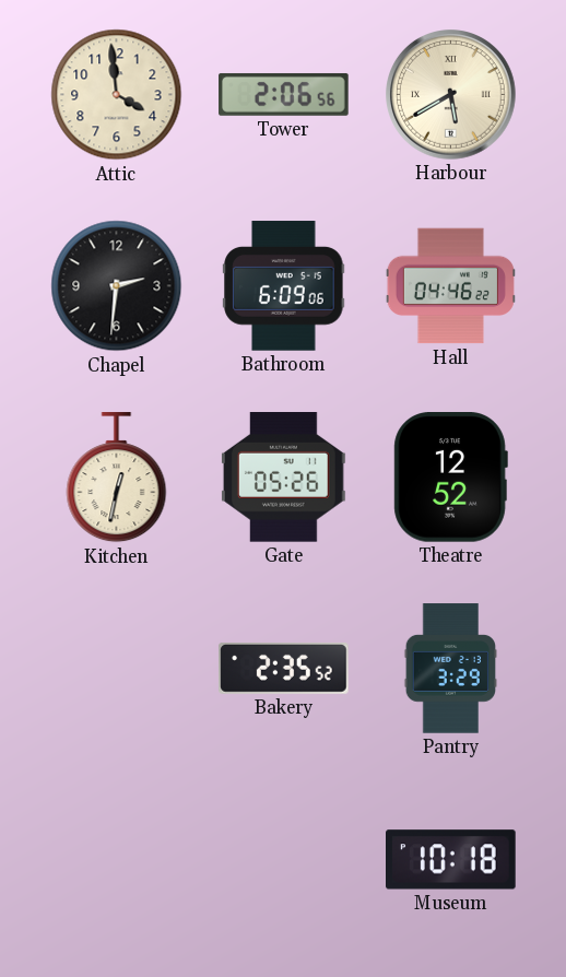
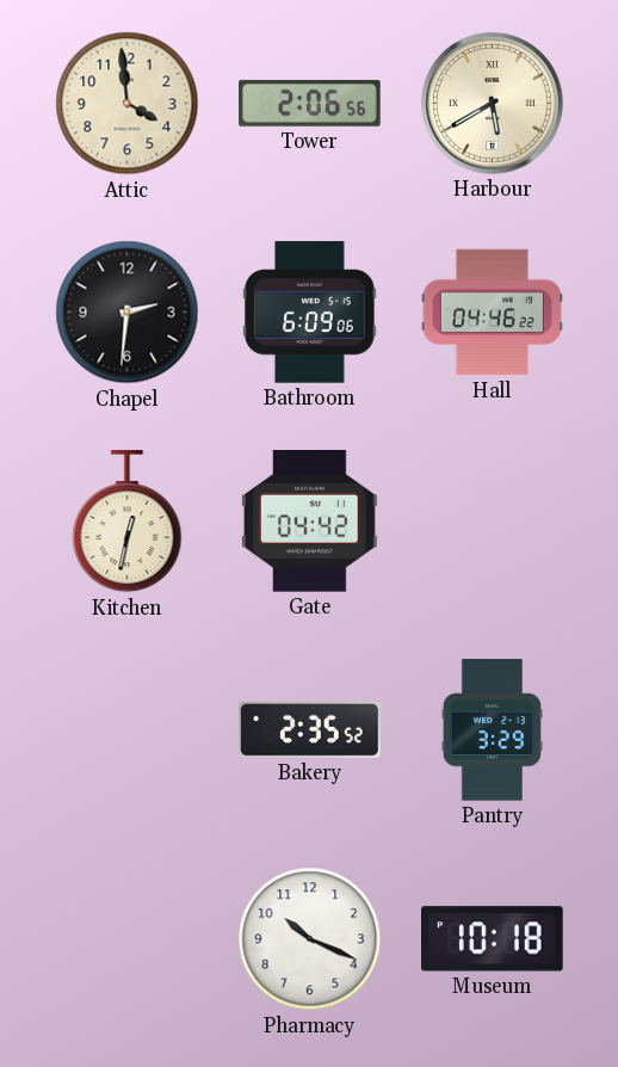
Gate: 05:26 -> 04:42 (309, 522)
Theatre: 12:52 -> none (450, 478)
Pharmacy: none -> 10:19 (310, 939)
